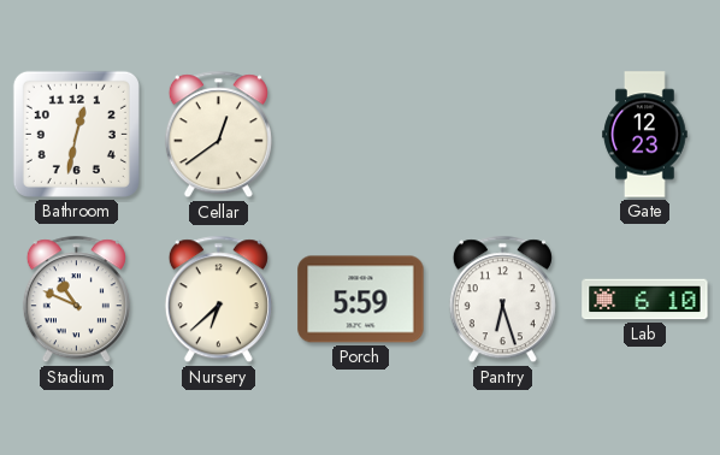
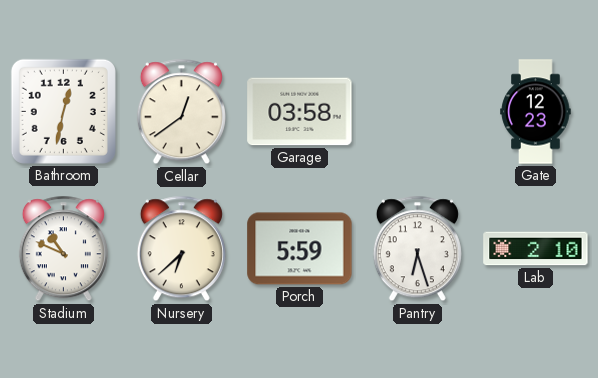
Garage: none -> 03:58 (300, 112)
Lab: 6:10 -> 2:10 (536, 249)
